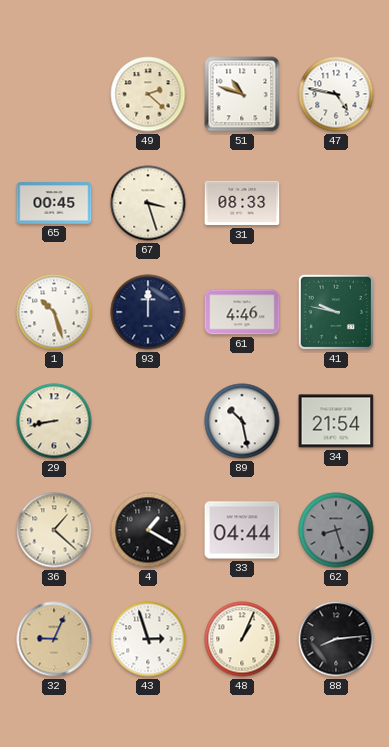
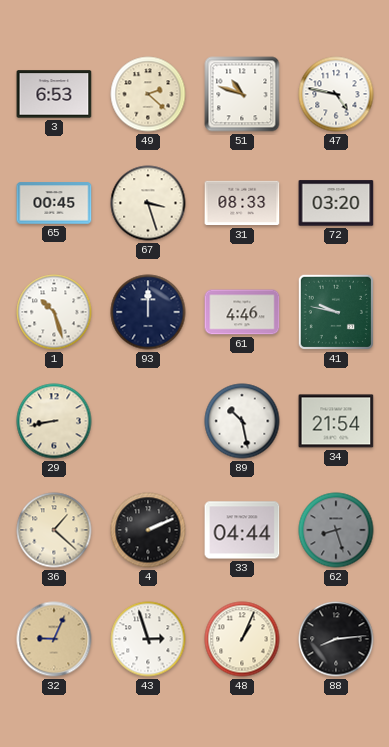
3: none -> 6:53 (54, 94)
72: none -> 03:20 (336, 203)
4: 1:20 -> 2:11 (148, 530)
